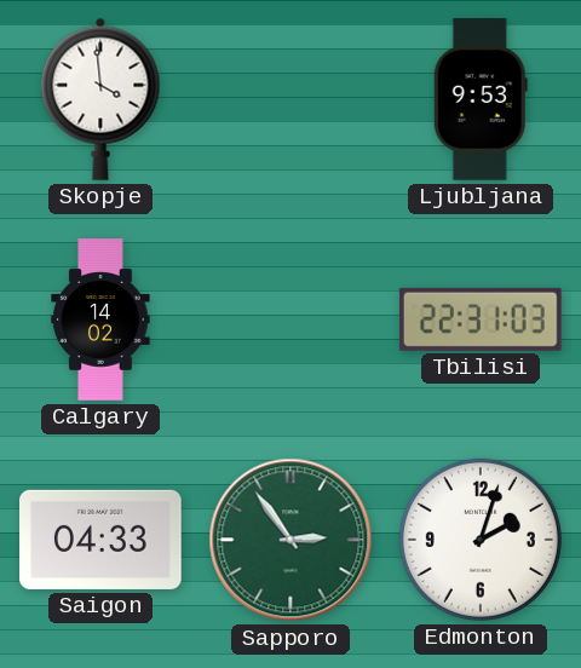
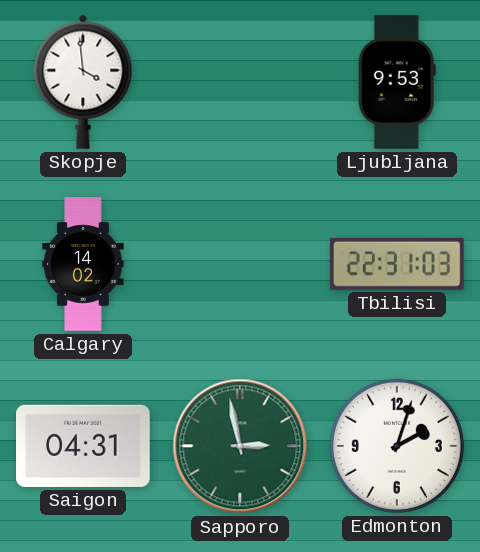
Saigon: 04:33 -> 04:31 (84, 446)
Sapporo: 2:54 -> 2:58 (240, 446)
